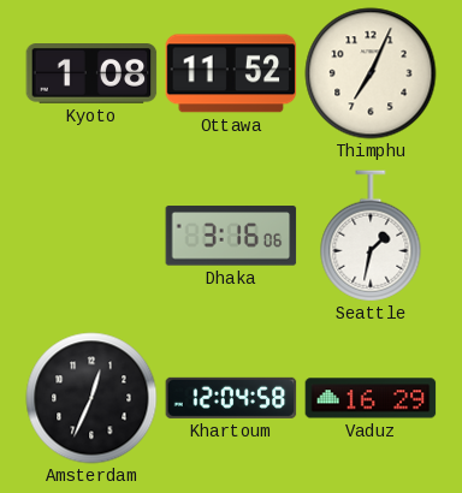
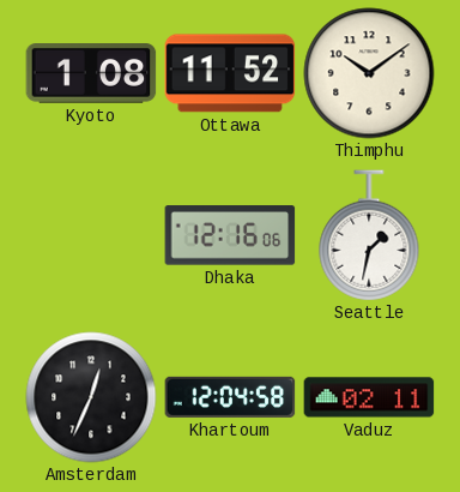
Thimphu: 7:04 -> 10:09 (369, 73)
Dhaka: 3:16 -> 12:16 (230, 235)
Vaduz: 16:29 -> 02:11 (369, 397)
